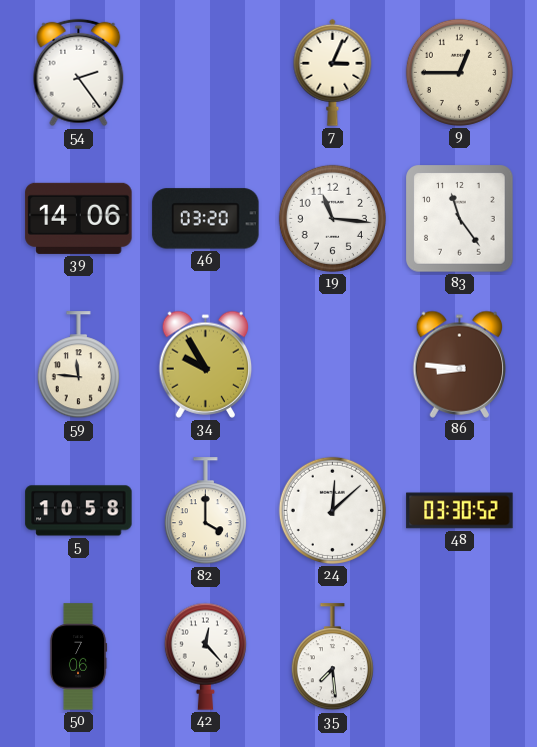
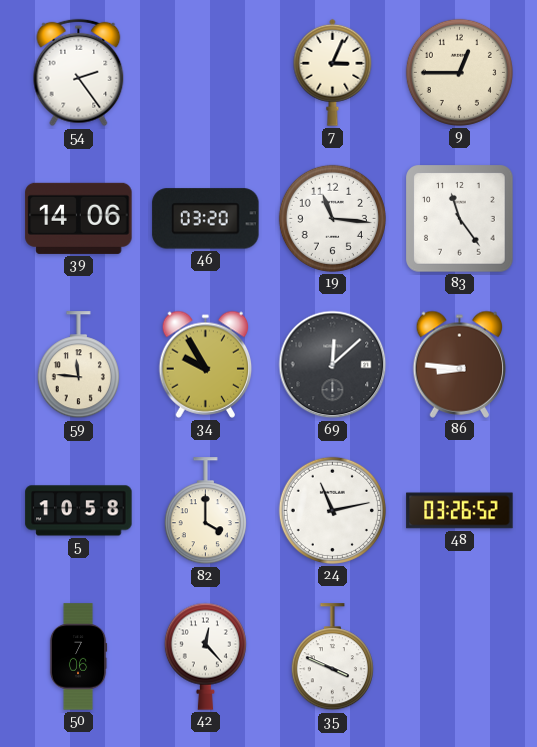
69: none -> 12:08 (333, 365)
24: 12:08 -> 11:13 (332, 510)
48: 03:30 -> 03:26 (460, 511)
35: 7:29 -> 3:49 (332, 657)
